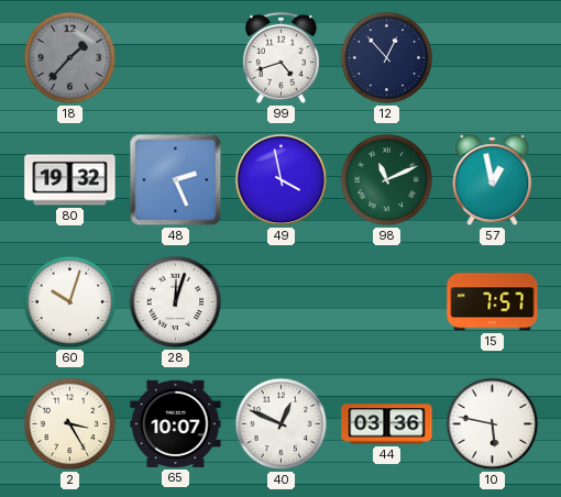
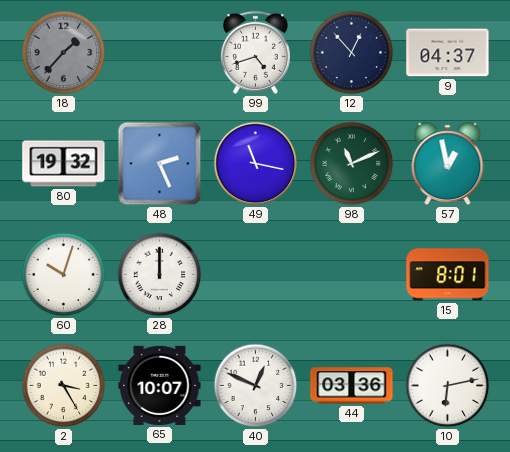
9: none -> 04:37 (448, 53)
49: 3:58 -> 11:17 (256, 164)
28: 12:03 -> 12:00 (160, 275)
15: 7:57 -> 8:01 (448, 275)
10: 5:47 -> 6:13 (448, 386)
